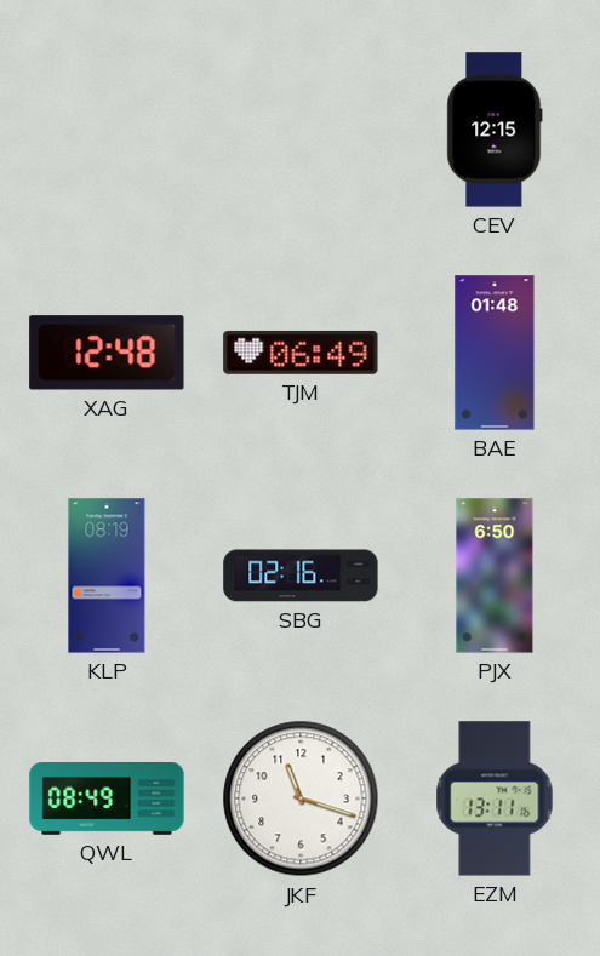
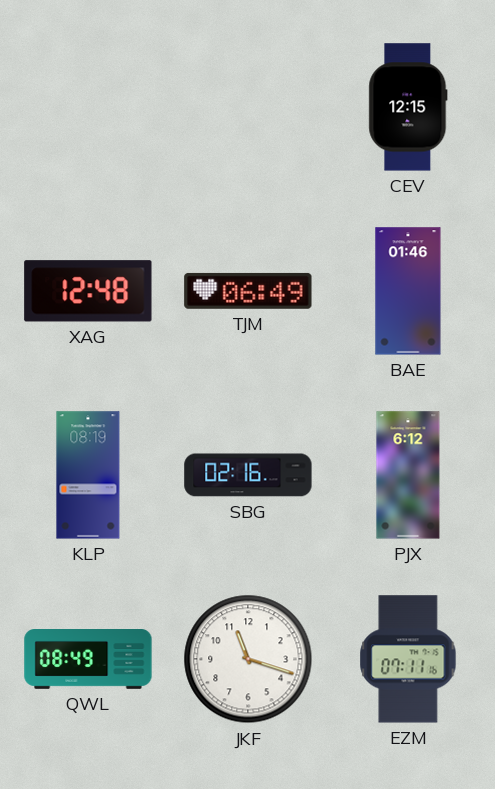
BAE: 01:48 -> 01:46 (408, 291)
PJX: 6:50 -> 6:12 (408, 475)
EZM: 13:11 -> 07:11 (408, 659)
